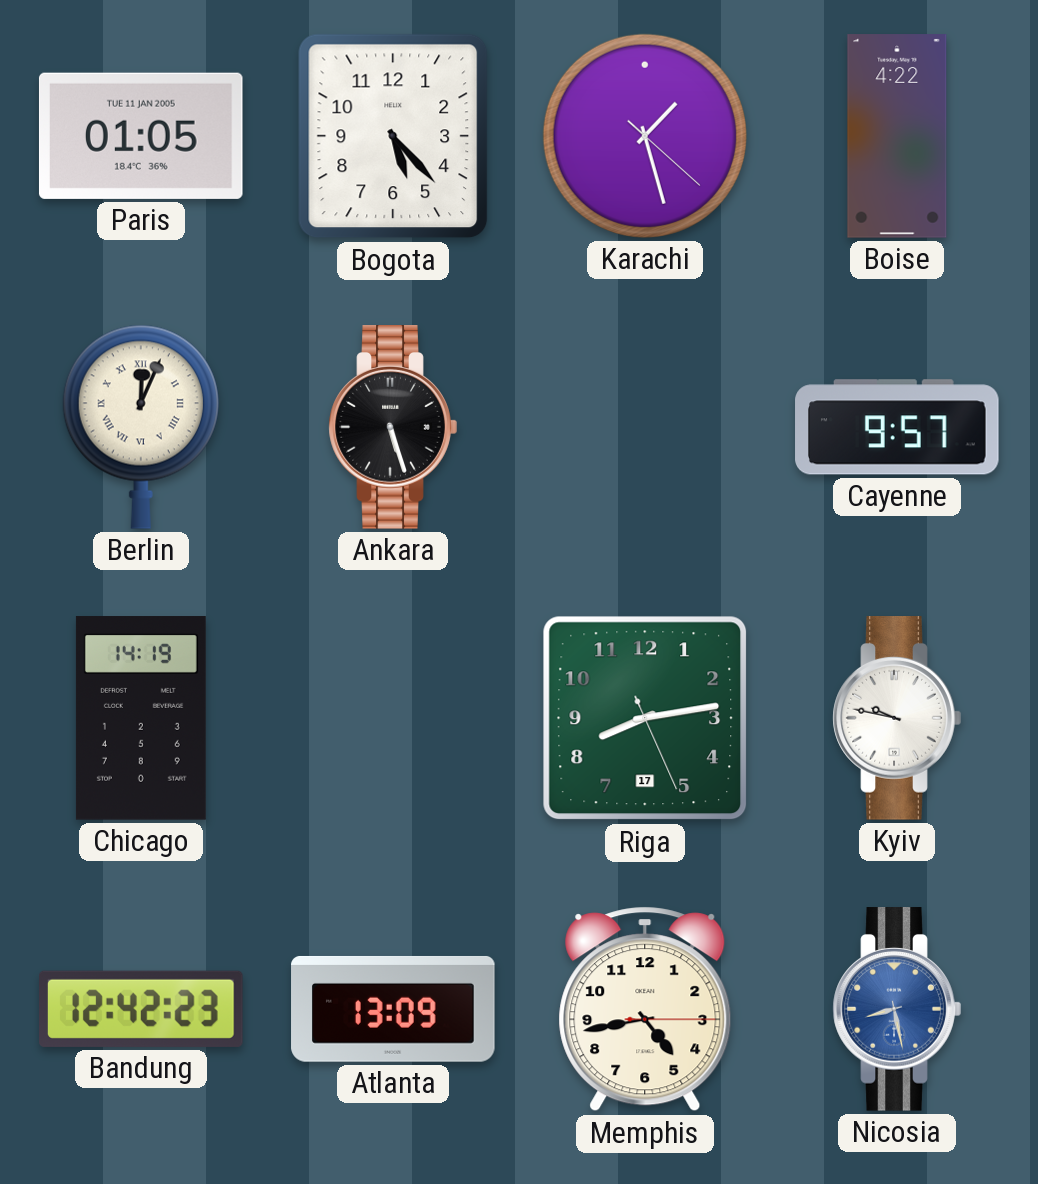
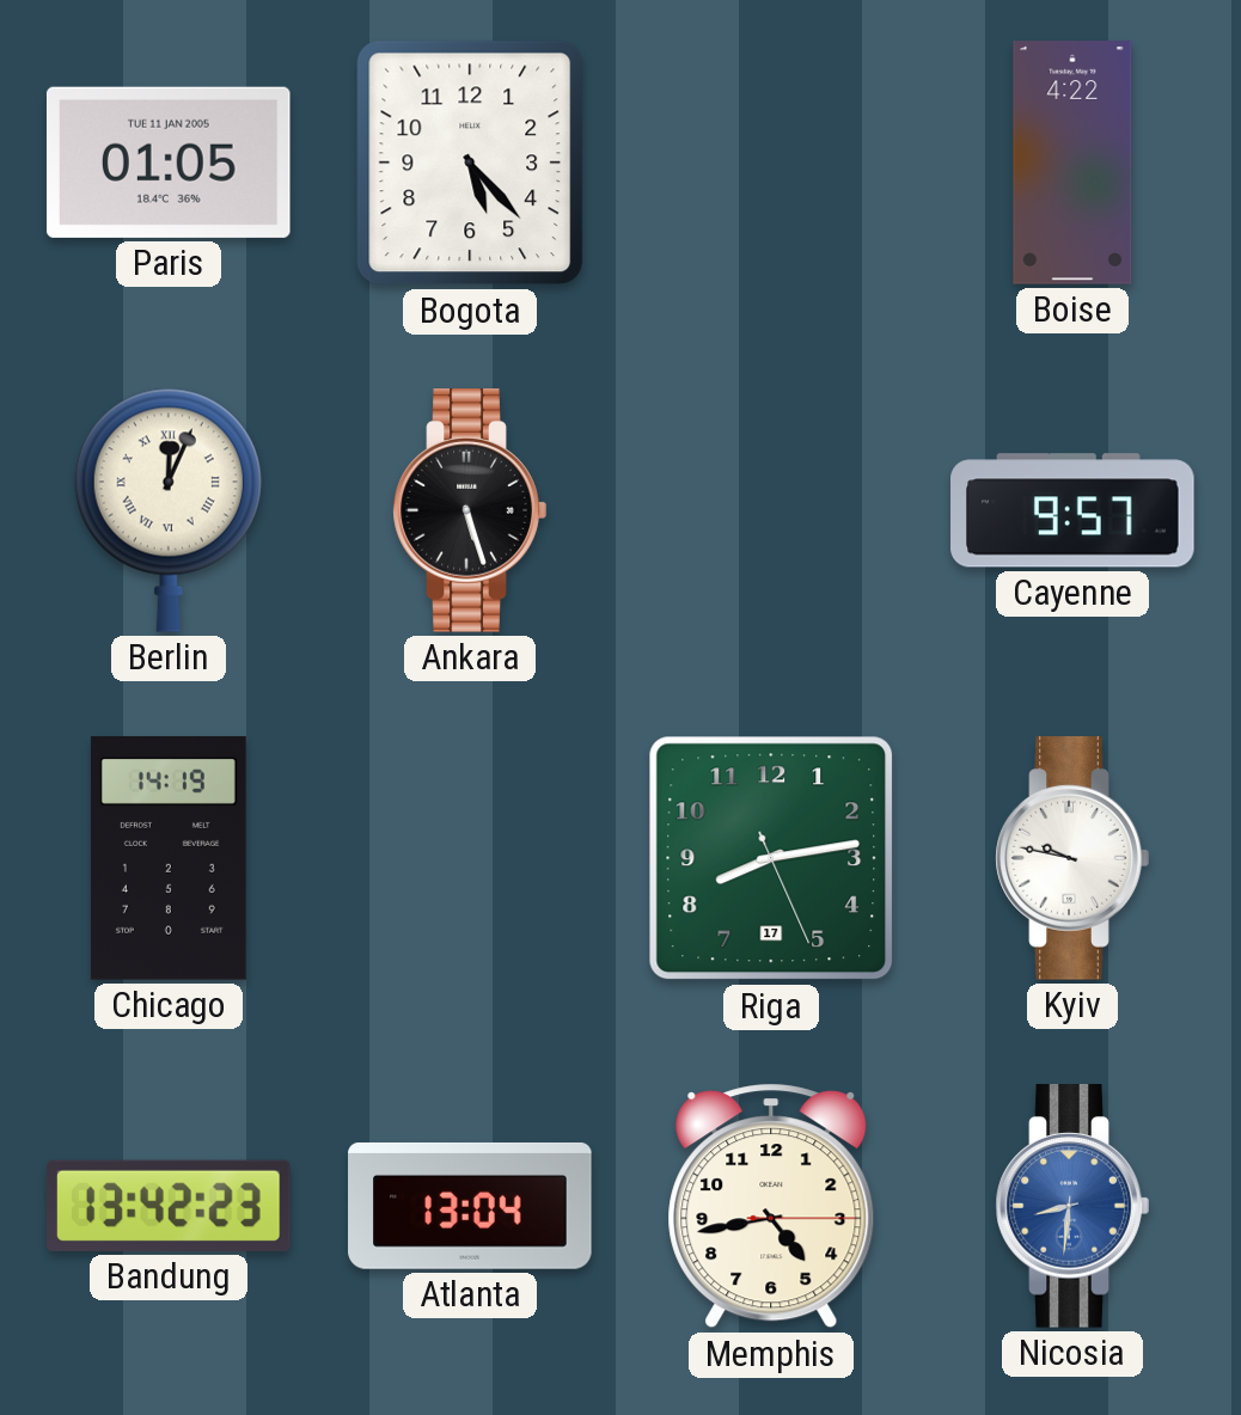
Karachi: 1:27 -> none (645, 136)
Bandung: 12:42 -> 13:42 (170, 1206)
Atlanta: 13:09 -> 13:04 (470, 1206)
Nicosia: 8:28 -> 8:31 (1072, 1206)
